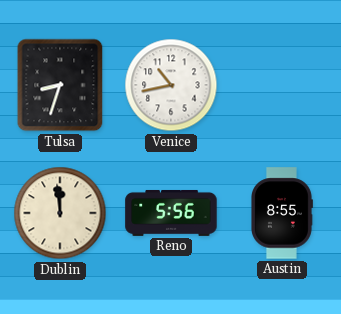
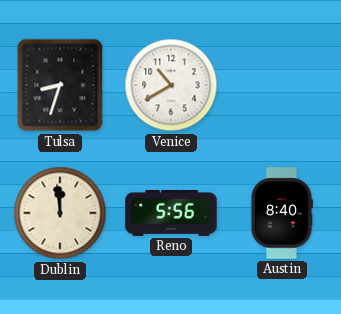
Venice: 10:43 -> 10:40 (171, 85)
Austin: 8:55 -> 8:40 (282, 213)
